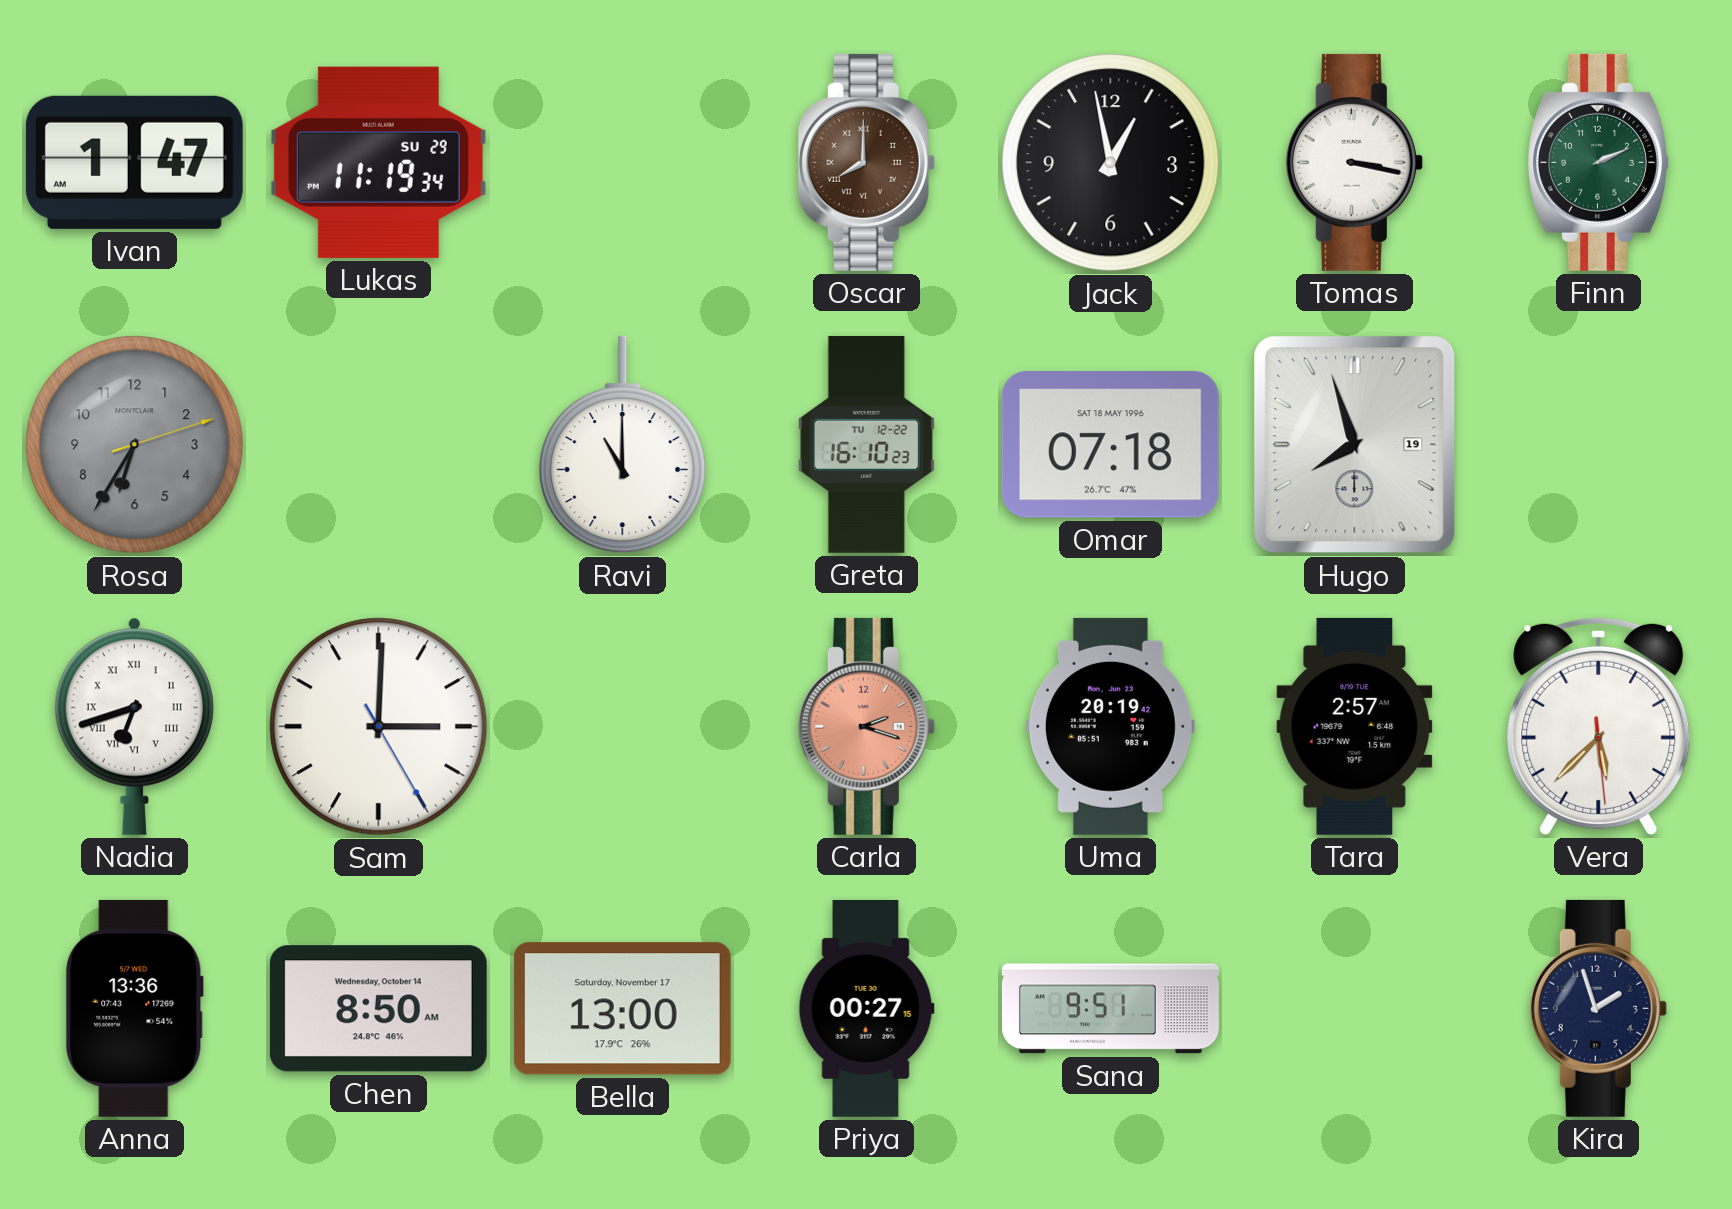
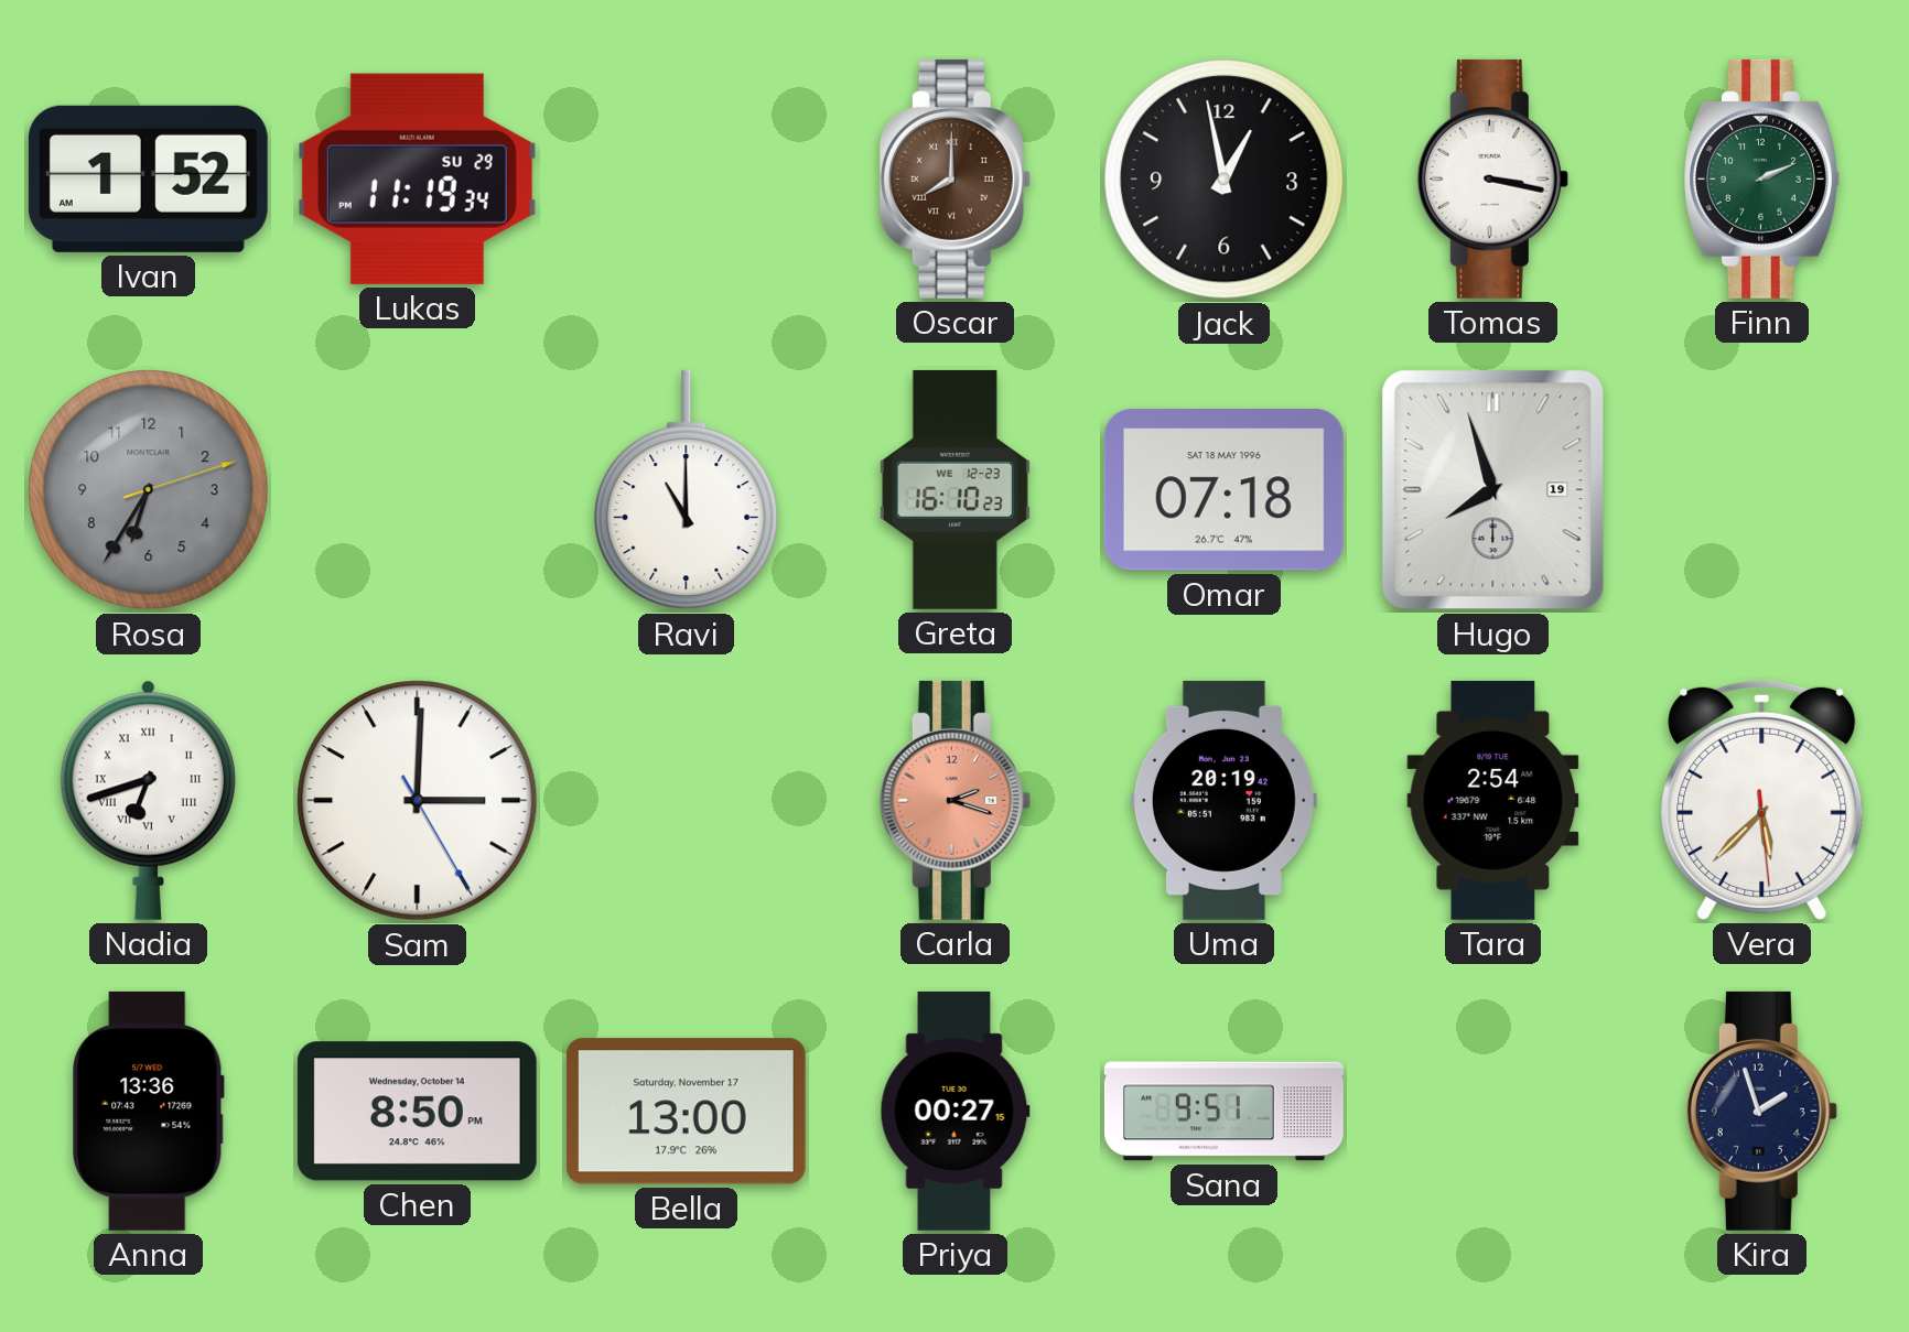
Ivan: 1:47 -> 1:52 (148, 178)
Greta date: TU 12-22 -> WE 12-23 (955, 489)
Tara: 2:57 -> 2:54 (1493, 800)
Chen: 8:50 AM -> 8:50 PM (417, 1112)
